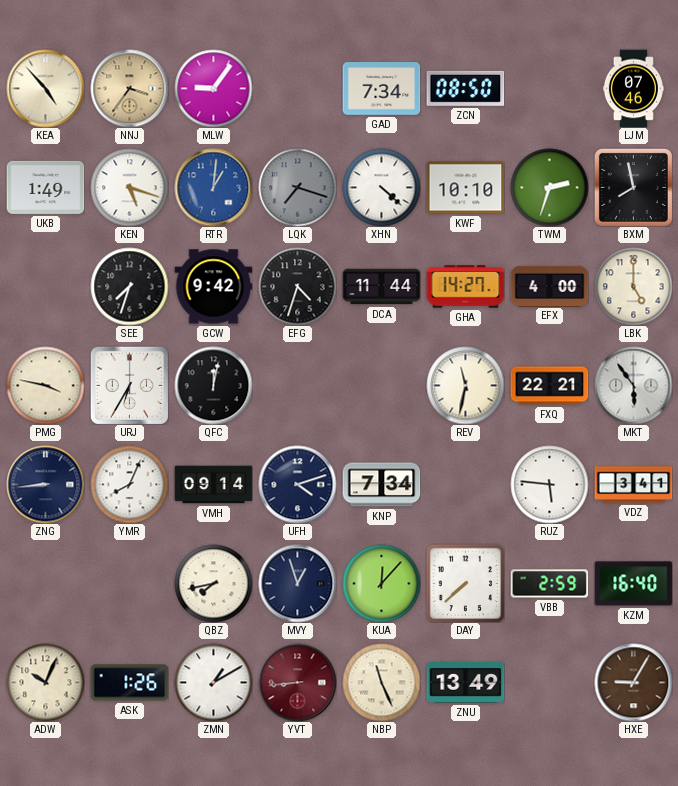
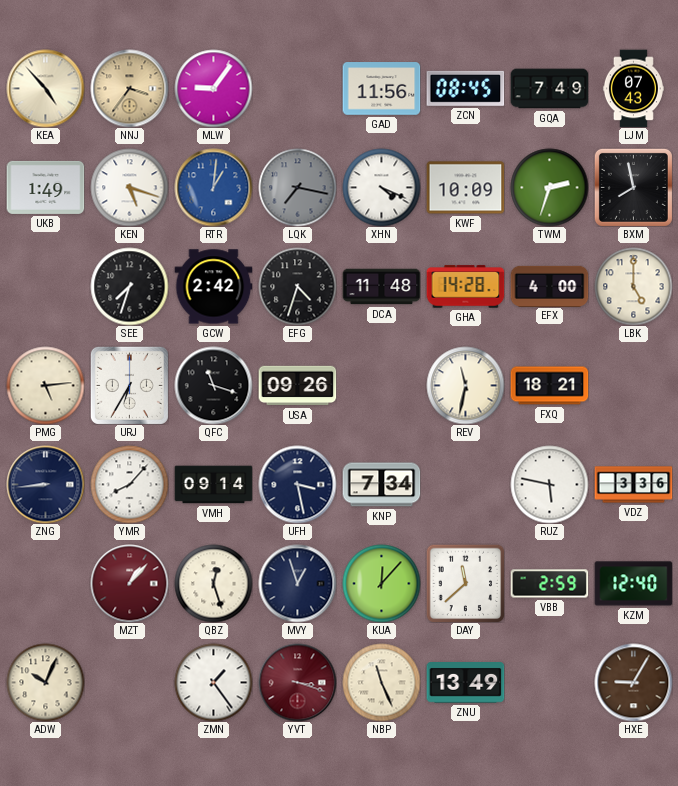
GAD: 7:34 -> 11:56 (381, 89)
ZCN: 08:50 -> 08:45 (465, 88)
GQA: none -> 7:49 (549, 89)
LJM: 07:46 -> 07:43 (633, 88)
LQK: 7:18 -> 7:17 (297, 187)
XHN: 4:22 -> 4:19 (381, 187)
KWF: 10:10 -> 10:09 (465, 188)
GCW: 9:42 -> 2:42 (213, 287)
DCA: 11:44 -> 11:48 (381, 287)
GHA: 14:27 -> 14:28 (465, 287)
PMG: 3:47 -> 5:14 (45, 385)
QFC: 12:02 -> 11:18 (213, 385)
USA: none -> 09:26 (297, 386)
FXQ: 22:21 -> 18:21 (549, 386)
MKT: 5:54 -> none (633, 385)
YMR: 8:04 -> 8:07 (129, 484)
UFH: 4:12 -> 3:28 (297, 484)
RUZ: 5:46 -> 5:47 (549, 484)
VDZ: 3:41 -> 3:36 (633, 485)
MZT: none -> 1:07 (129, 583)
QBZ: 7:43 -> 12:27 (213, 583)
DAY: 7:38 -> 11:38 (465, 583)
KZM: 16:40 -> 12:40 (633, 584)
ASK: 1:26 -> none (129, 683)
ZMN: 1:10 -> 1:24 (213, 682)
YVT: 8:44 -> 3:18 (297, 682)
